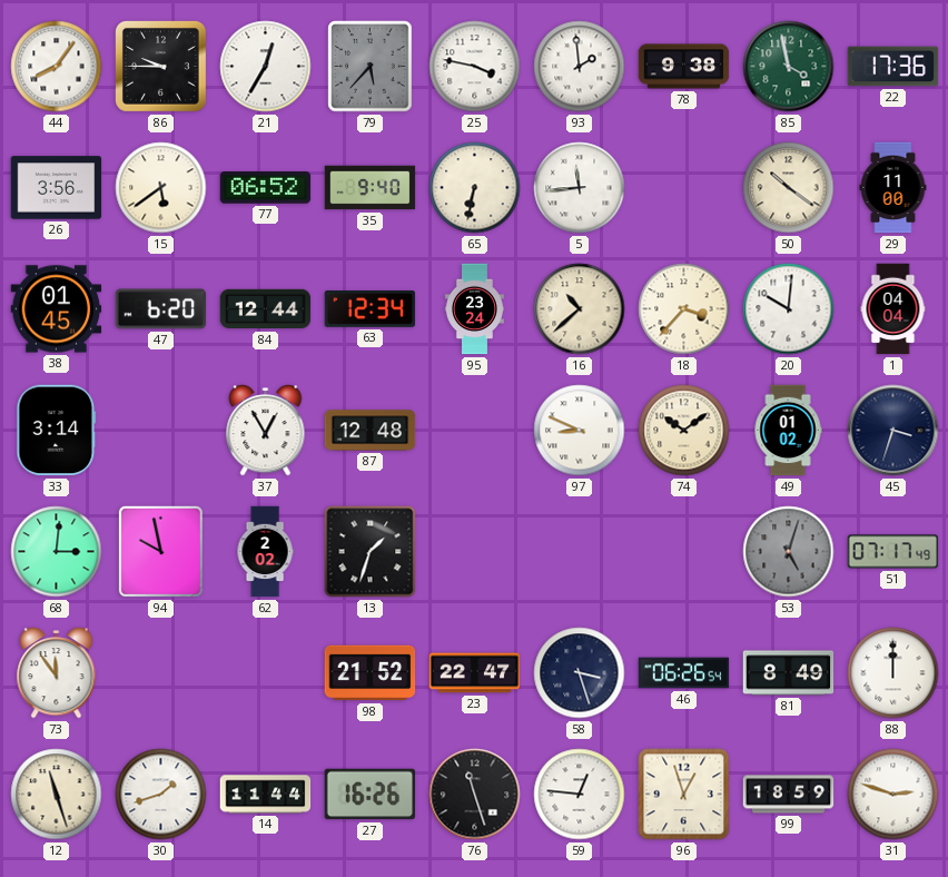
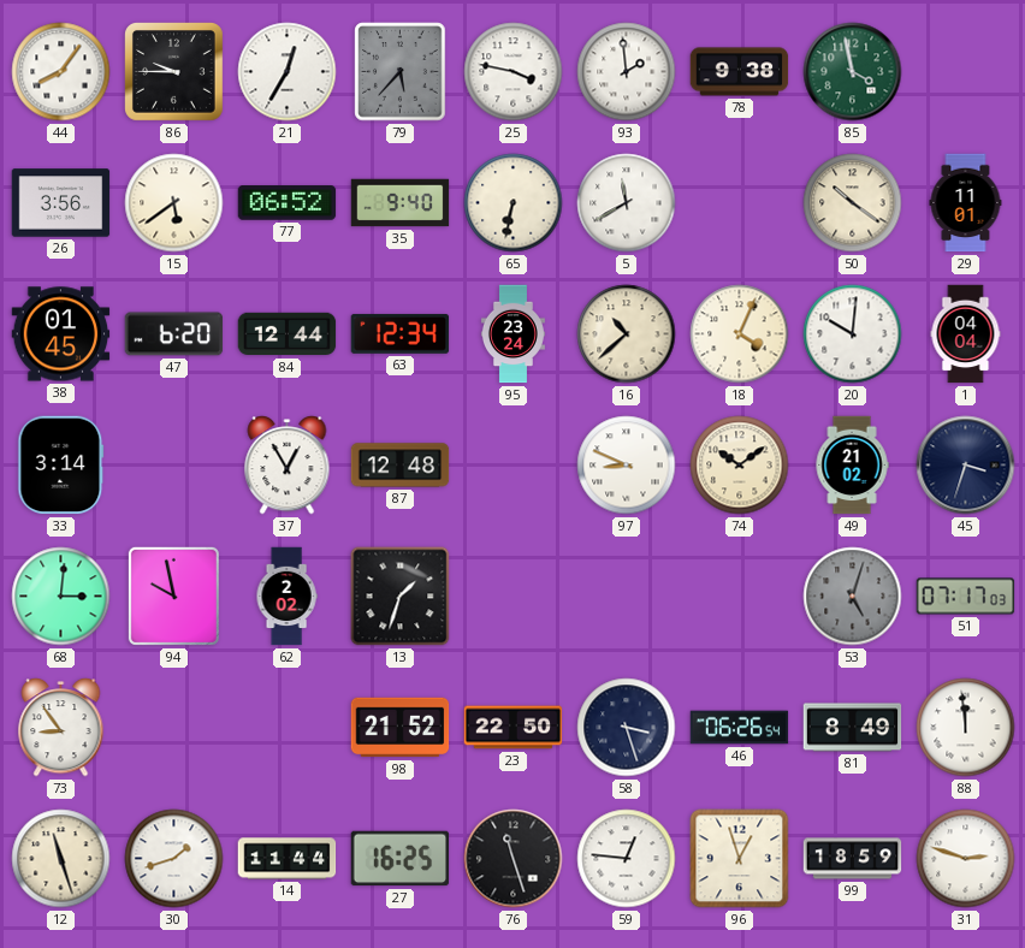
22: 17:36 -> none (893, 67)
5: 11:44 -> 11:40 (627, 203)
29: 11:00 -> 11:01 (966, 203)
18: 3:37 -> 4:04 (740, 334)
49: 01:02 -> 21:02 (852, 466)
51: 07:17:49 -> 07:17:03 (966, 597)
73: 11:54 -> 8:54 (61, 728)
23: 22:47 -> 22:50 (514, 728)
88: 12:00 -> 11:59 (966, 728)
27: 16:26 -> 16:25 (401, 859)
